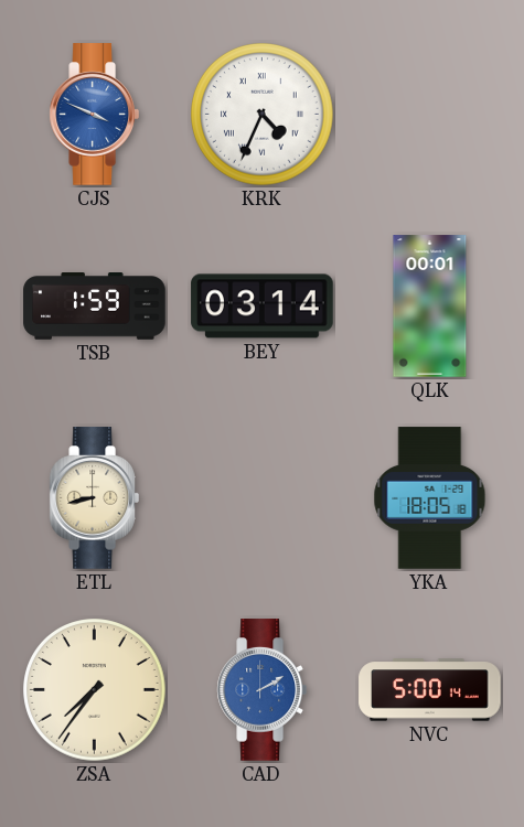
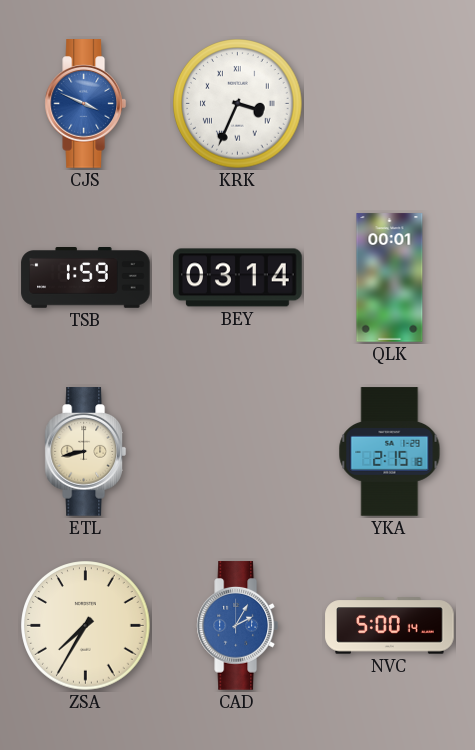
KRK: 4:34 -> 3:34 (238, 104)
YKA: 18:05 -> 2:15 (390, 452)
ZSA: 7:36 -> 7:35 (86, 626)
CAD: 2:10 -> 2:05 (237, 626)
